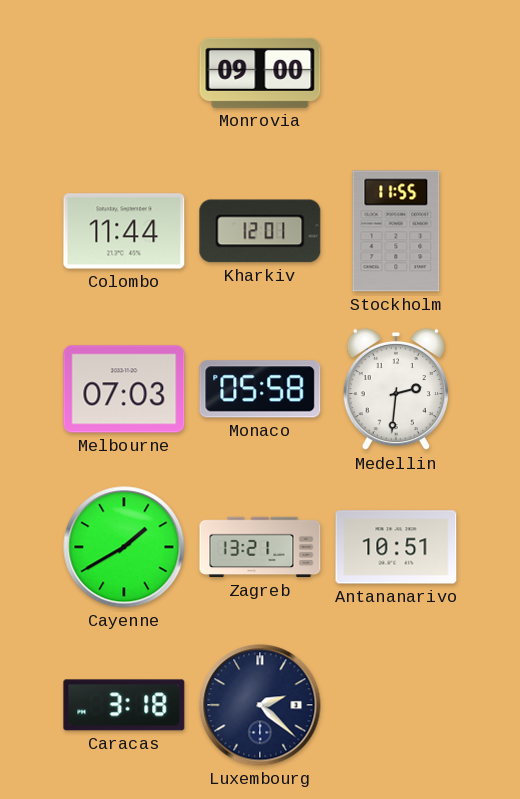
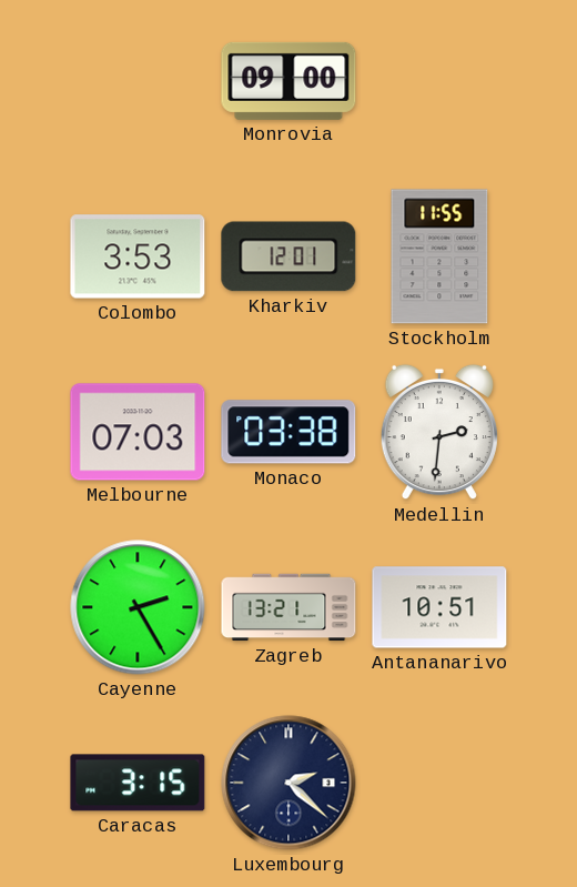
Colombo: 11:44 -> 3:53 (138, 256)
Monaco: 05:58 -> 03:38 (288, 432)
Cayenne: 1:40 -> 2:25 (138, 607)
Caracas: 3:18 -> 3:15 (138, 783)
